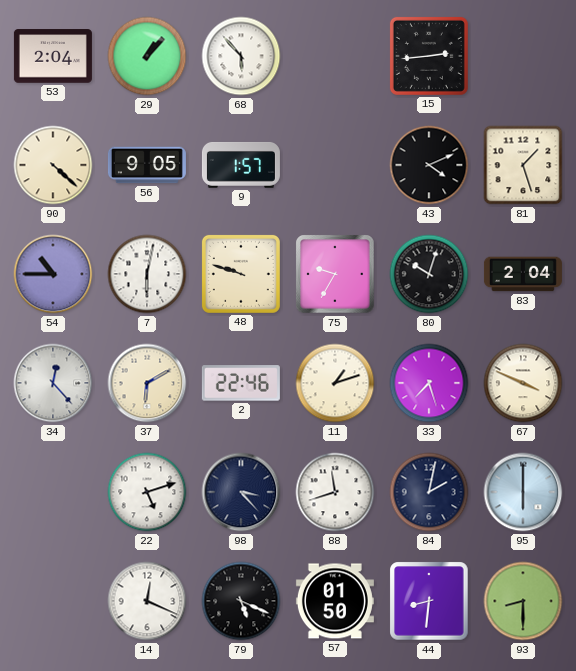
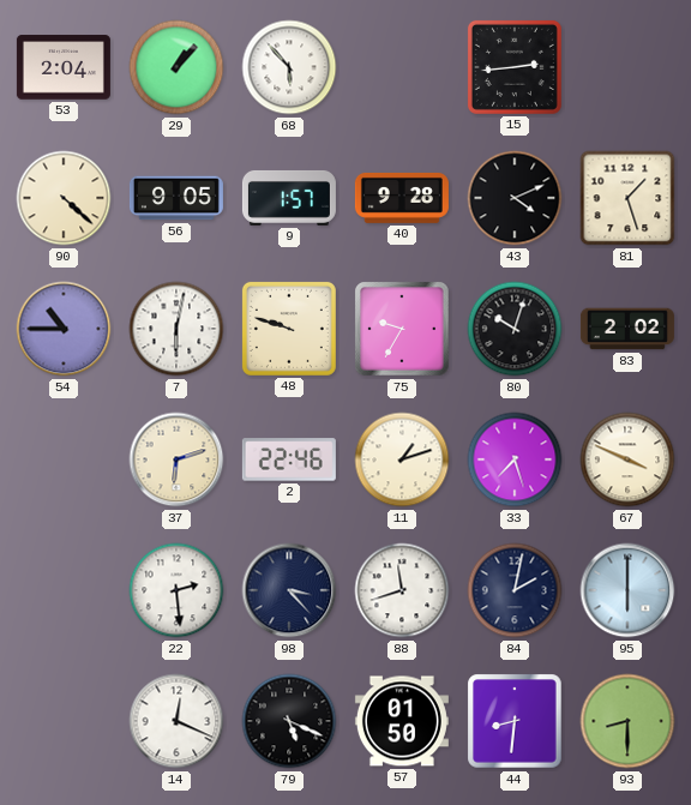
40: none -> 9:28 (402, 198)
83: 2:04 -> 2:02 (627, 329)
34: 12:23 -> none (53, 383)
37: 6:10 -> 6:12 (176, 459)
22: 5:12 -> 2:29 (176, 590)
